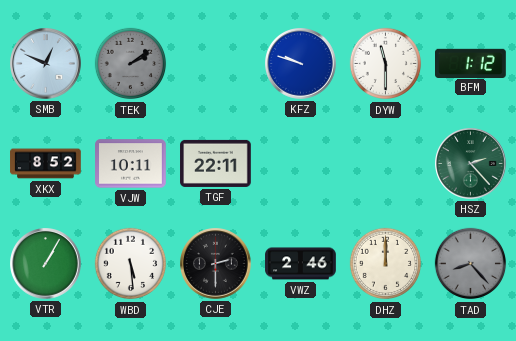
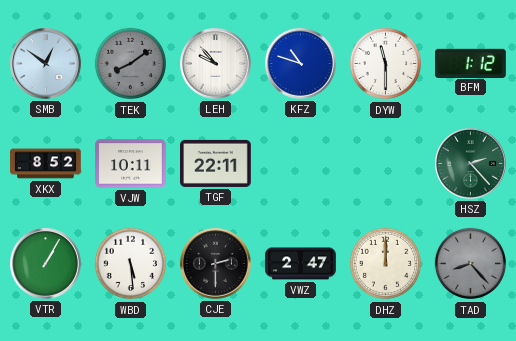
SMB: 12:49 -> 12:51 (46, 64)
TEK: 2:09 -> 8:09 (131, 64)
LEH: none -> 9:53 (216, 64)
KFZ: 9:48 -> 10:48 (301, 64)
VWZ: 2:46 -> 2:47 (301, 264)
